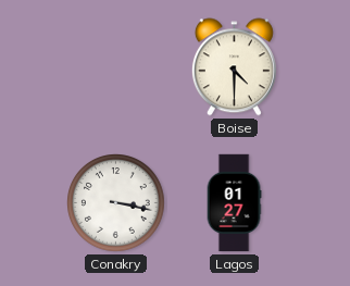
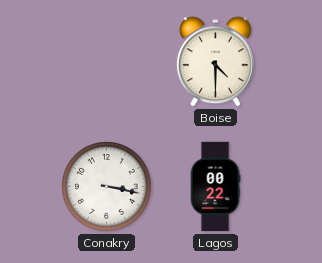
Lagos: 01:27 -> 00:22 (215, 187)
